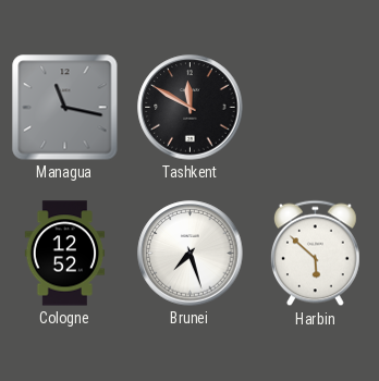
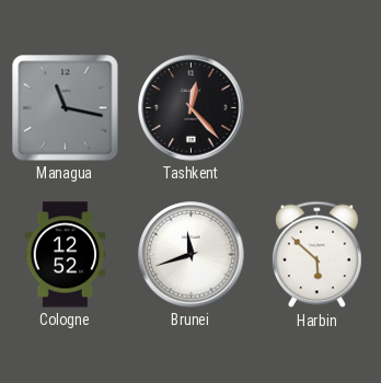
Tashkent: 11:50 -> 12:23 (192, 108)
Brunei: 7:27 -> 11:42 (192, 255)
